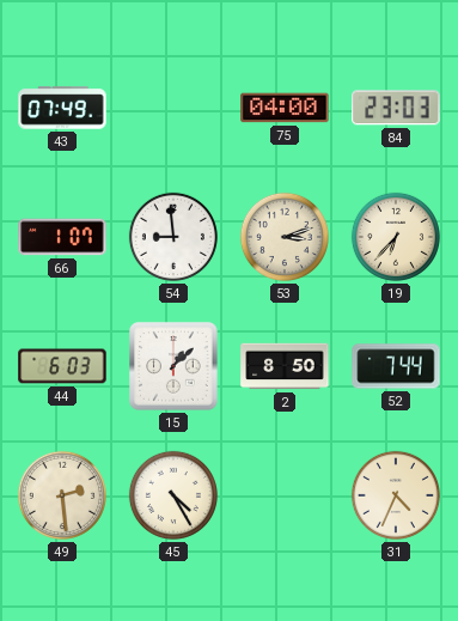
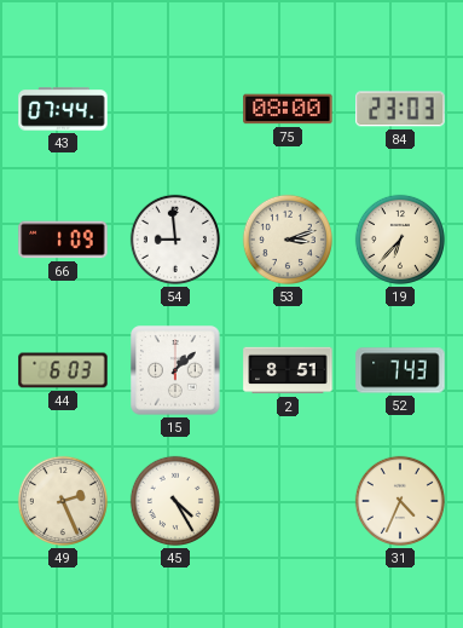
43: 07:49 -> 07:44 (63, 109)
75: 04:00 -> 08:00 (288, 109)
66: 1:07 -> 1:09 (63, 240)
2: 8:50 -> 8:51 (288, 370)
52: 7:44 -> 7:43 (400, 370)
49: 2:29 -> 2:26 (63, 501)
